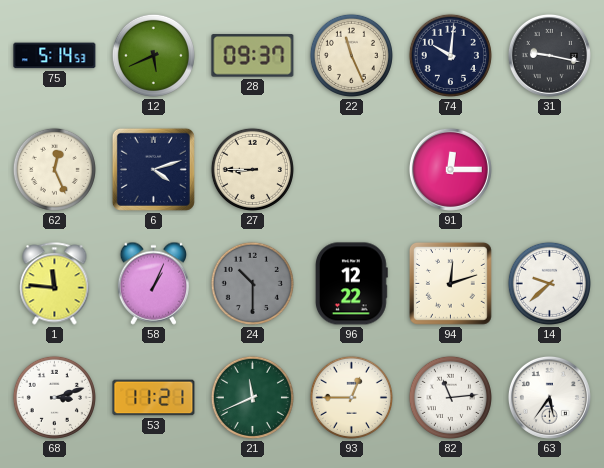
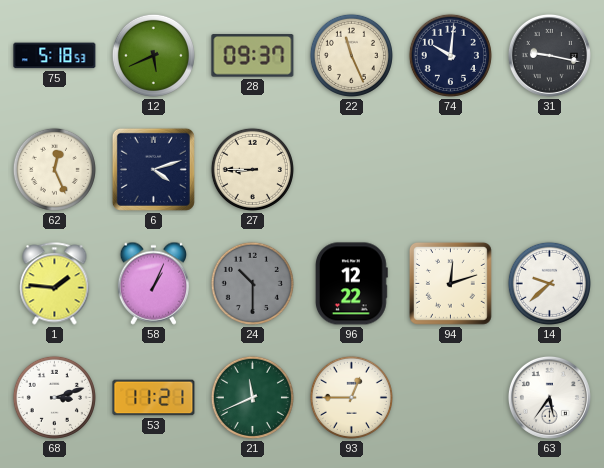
75: 5:14 -> 5:18 (55, 56)
91: 12:15 -> none (450, 169)
1: 11:46 -> 1:46 (55, 284)
82: 11:14 -> none (450, 397)
